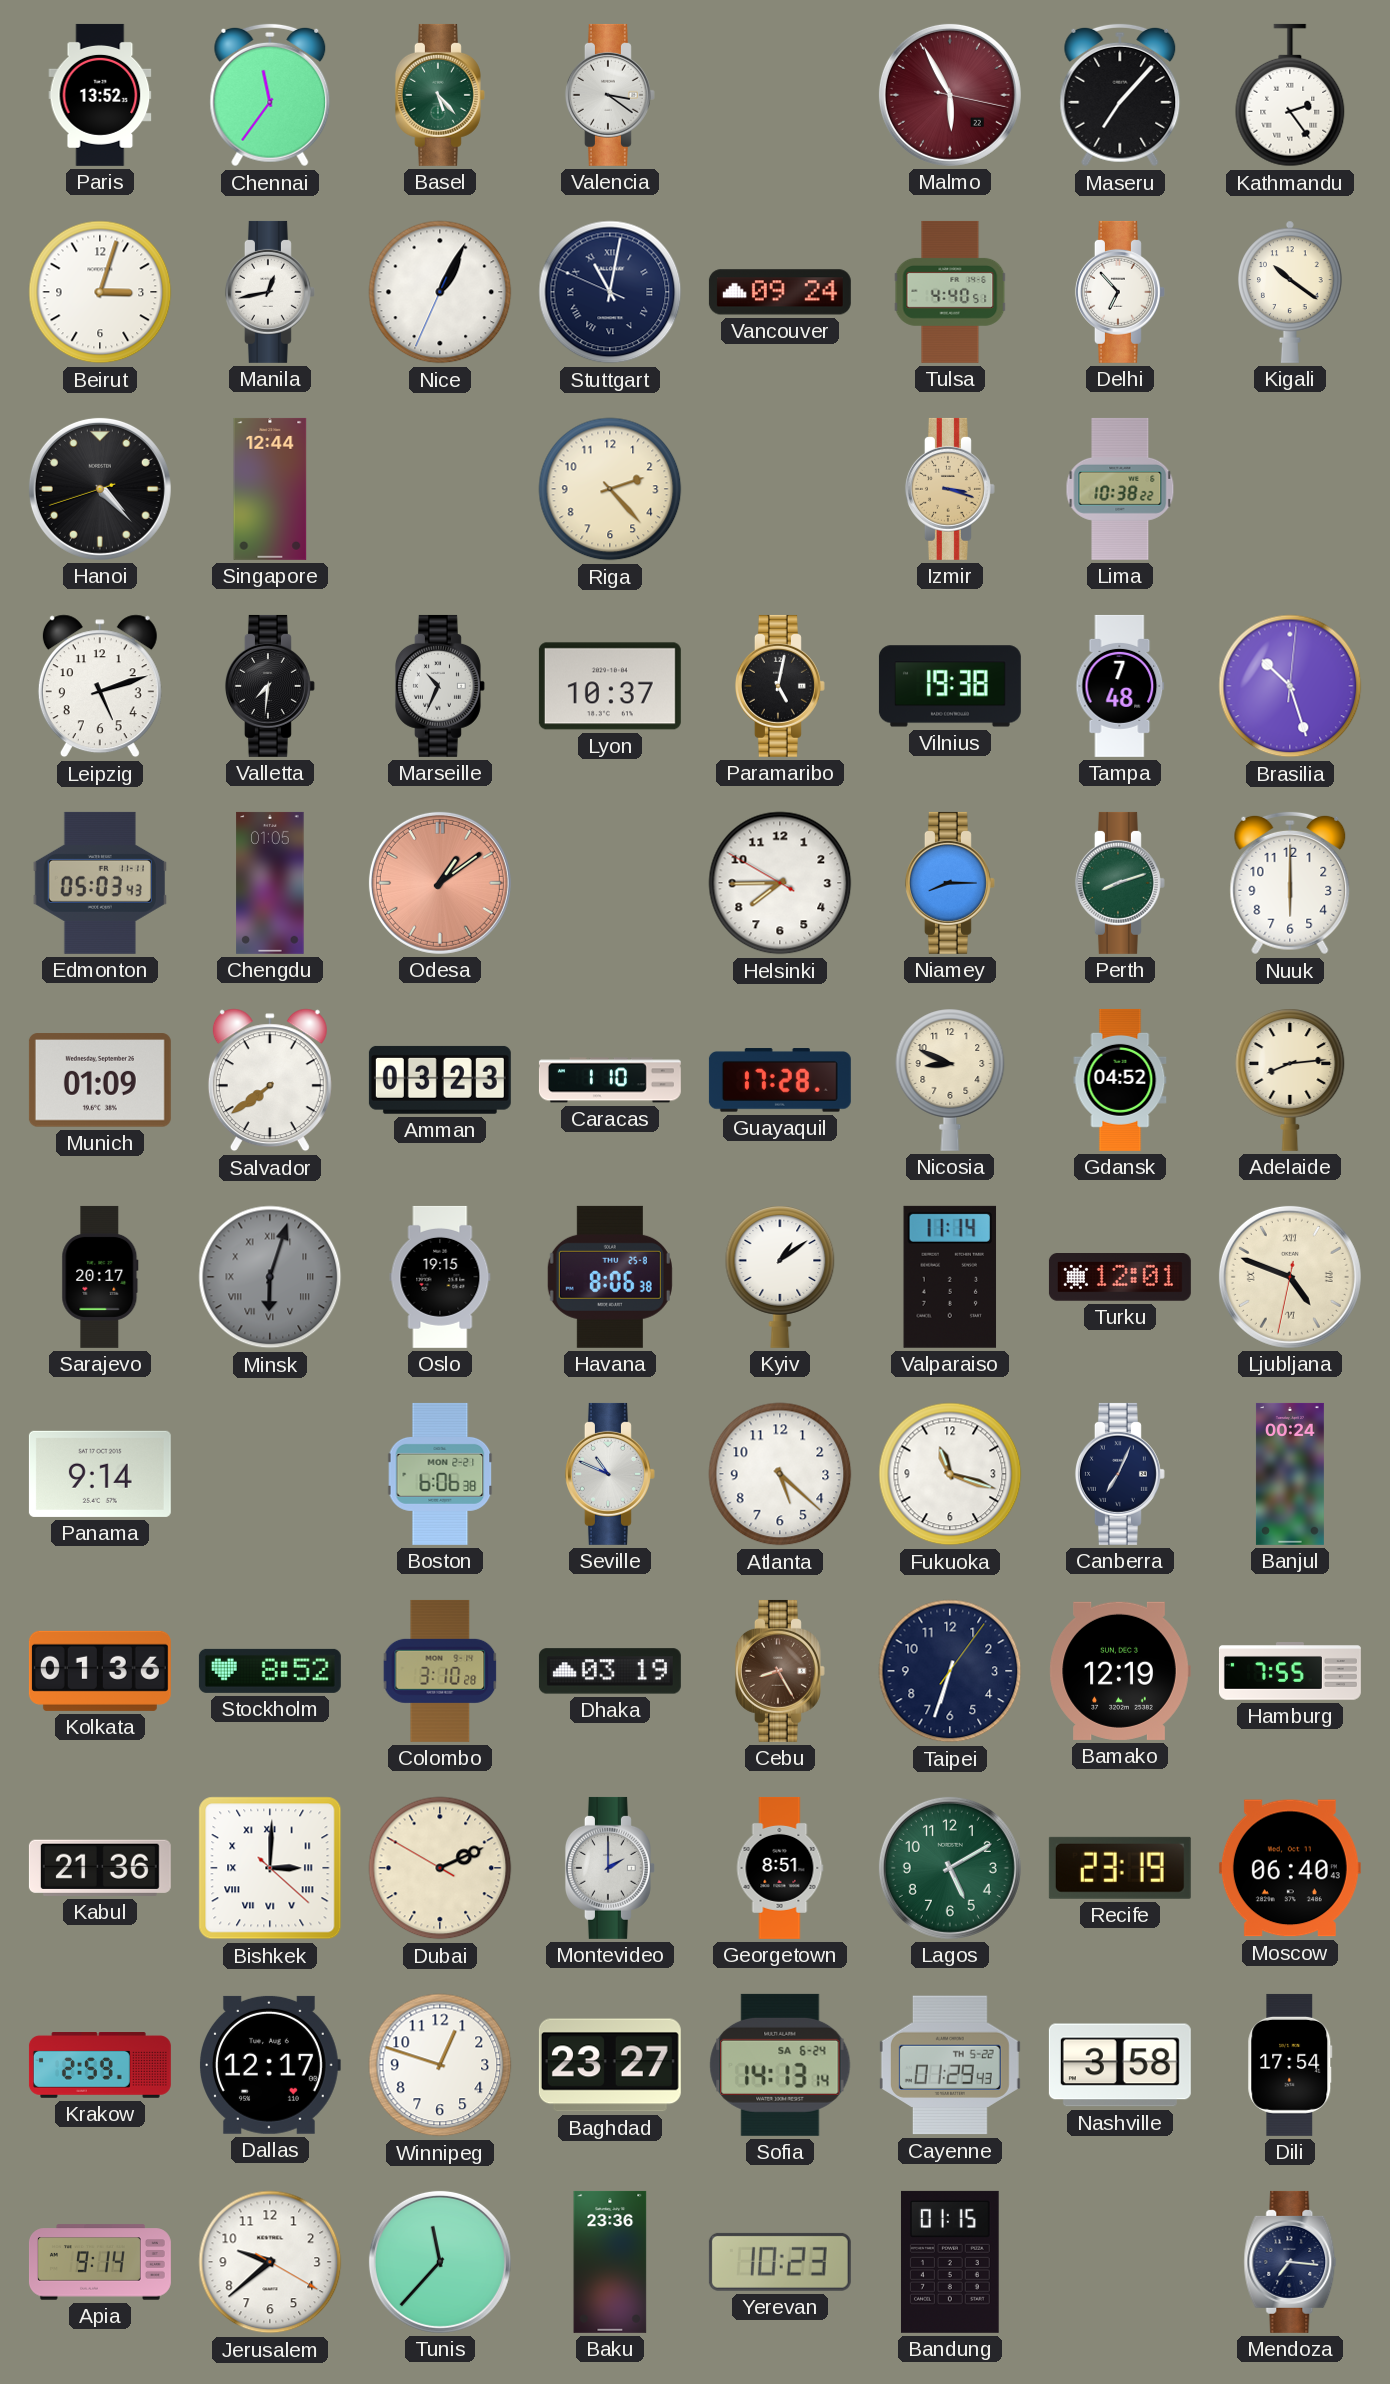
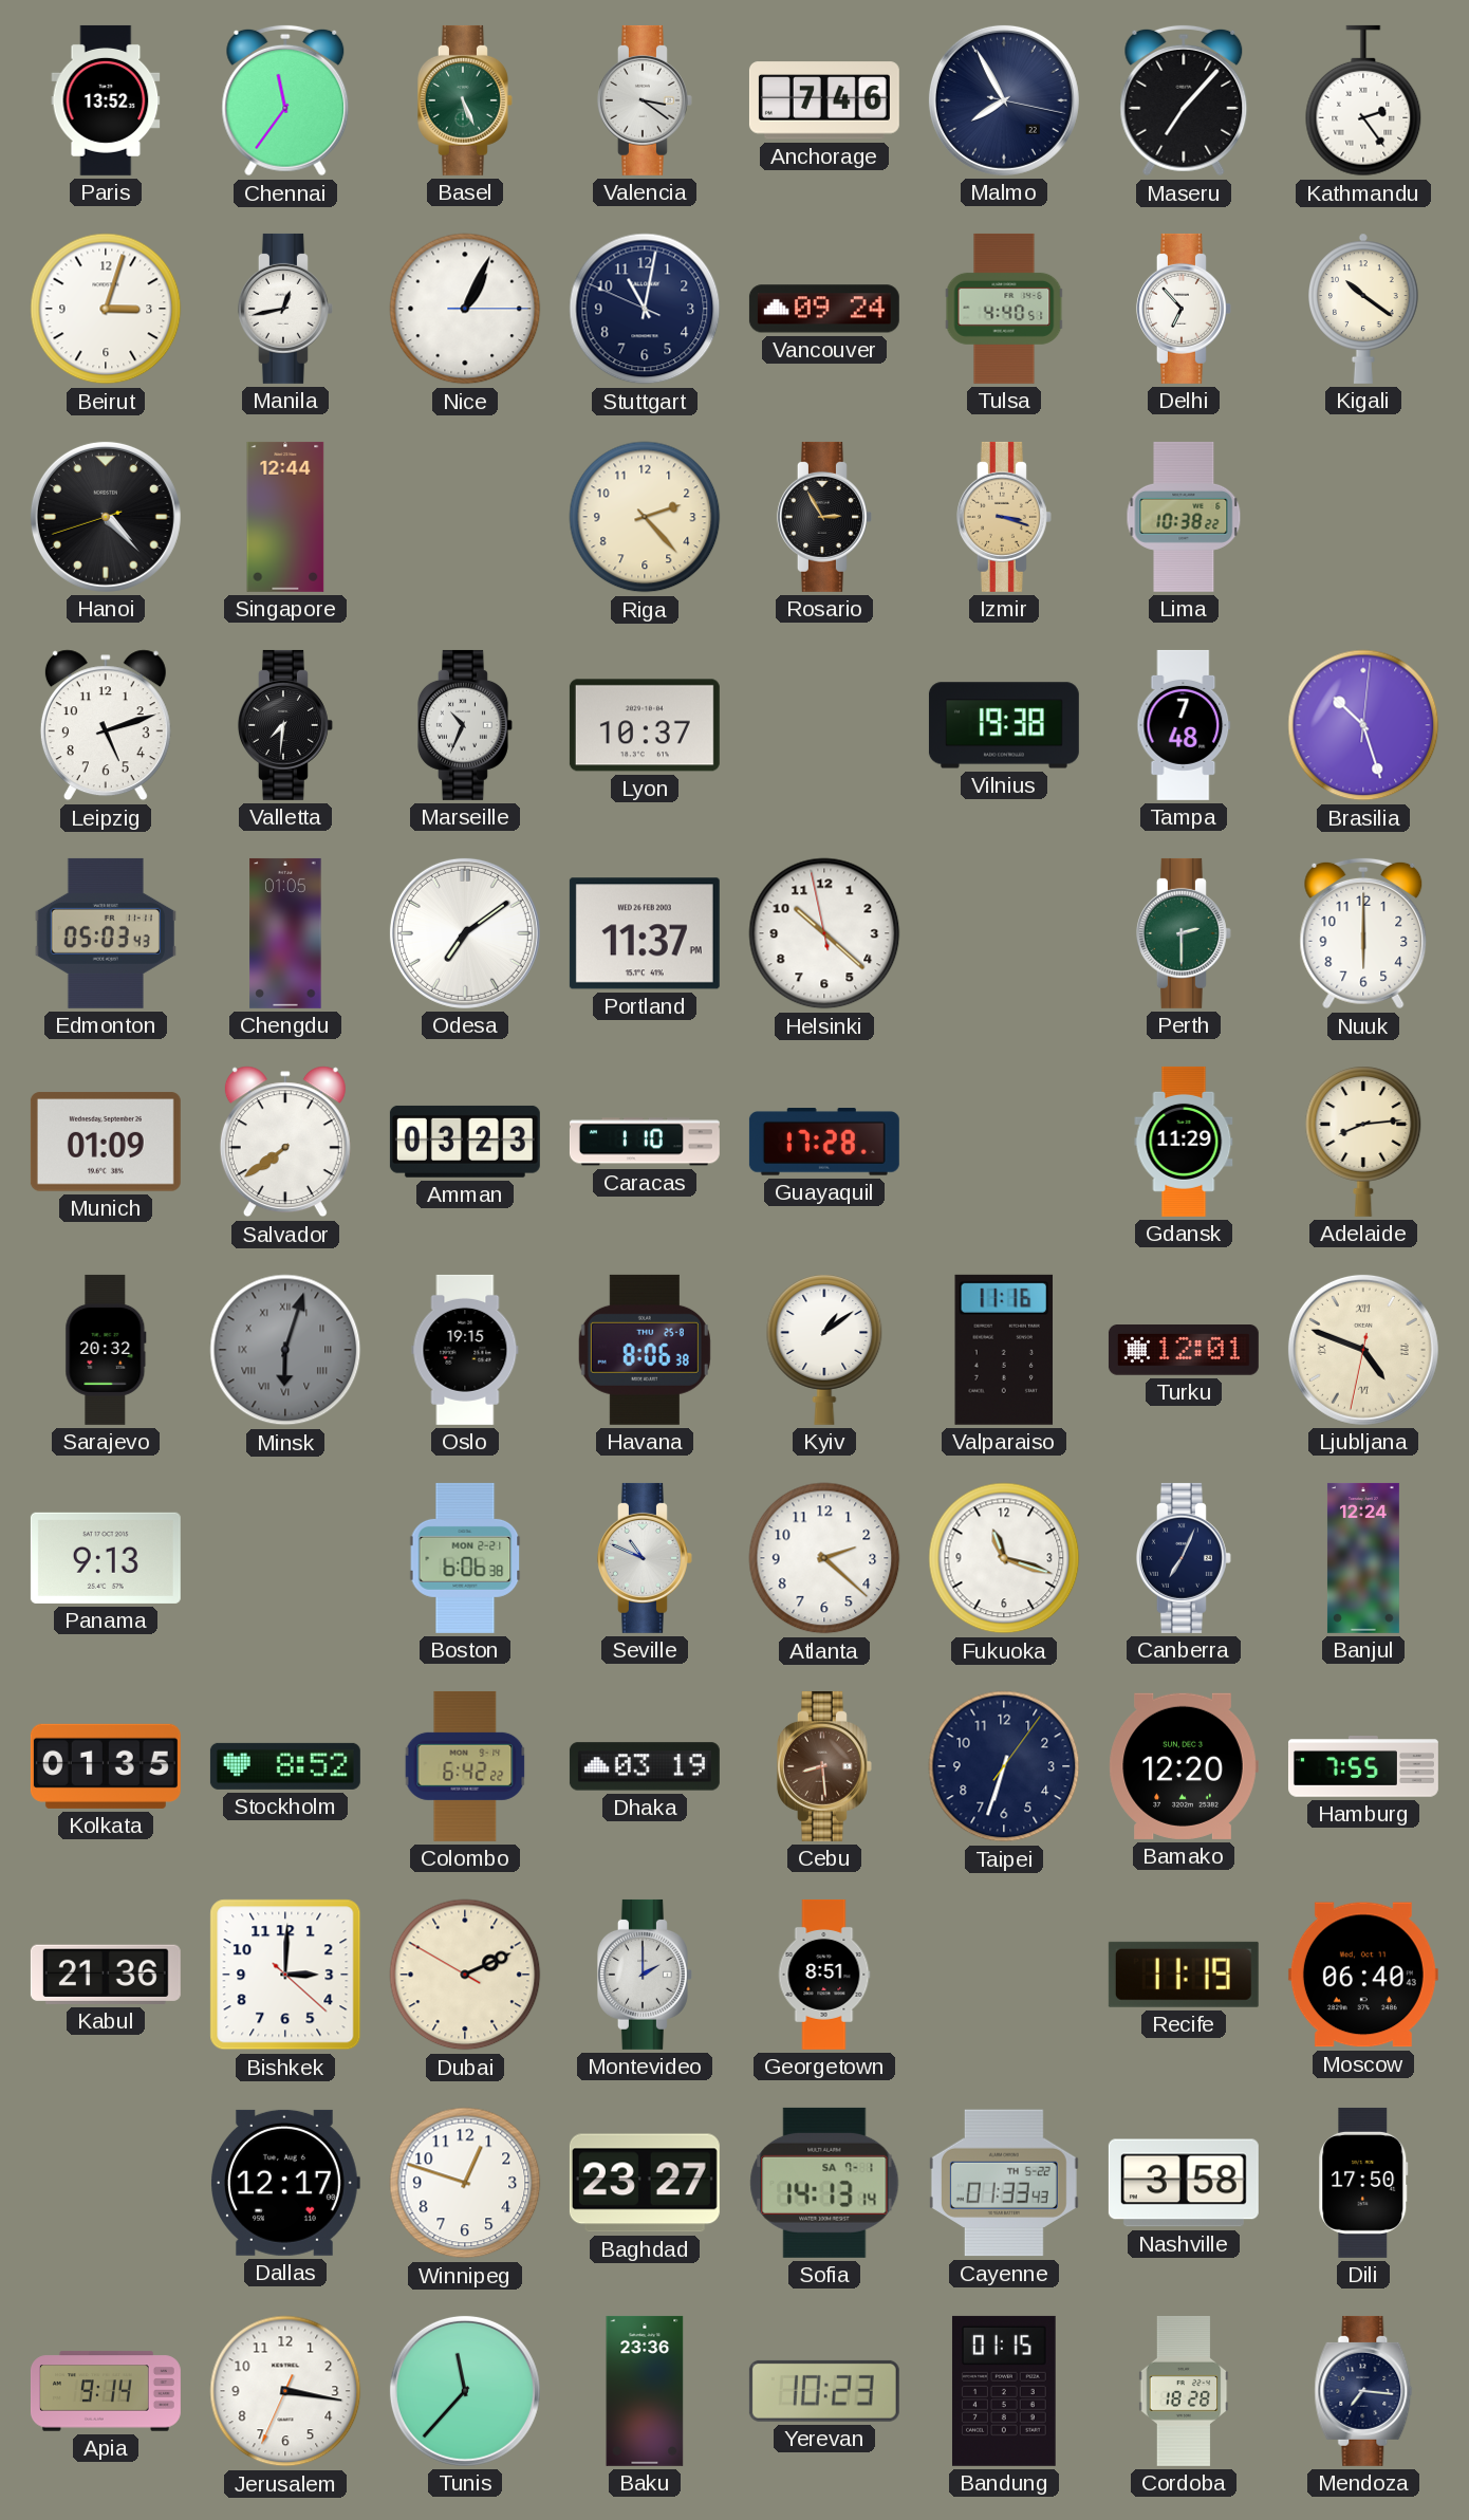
Basel: 5:23 -> 5:26 (465, 100)
Anchorage: none -> 7:46 (824, 100)
Malmo: 5:55 -> 7:55 (1004, 100)
Malmo dial: burgundy -> navy (1004, 100)
Nice: 1:04:34 -> 1:04:15 (465, 309)
Stuttgart numerals: Roman -> Arabic (645, 309)
Rosario: none -> 2:55 (824, 517)
Paramaribo: 5:02 -> none (780, 686)
Odesa: 1:09 -> 7:09 (465, 933)
Odesa dial: salmon -> white (465, 933)
Portland: none -> 11:37 (645, 933)
Helsinki: 7:44 -> 10:21 (824, 933)
Niamey: 8:15 -> none (950, 883)
Perth: 8:12 -> 2:30 (1184, 933)
Nicosia: 8:49 -> none (950, 1080)
Gdansk: 04:52 -> 11:29 (1184, 1142)
Sarajevo: 20:17 -> 20:32 (106, 1350)
Valparaiso: 11:14 -> 11:16 (1004, 1350)
Panama: 9:14 -> 9:13 (106, 1558)
Atlanta: 5:22 -> 2:22 (824, 1558)
Banjul: 00:24 -> 12:24 (1363, 1558)
Kolkata: 01:36 -> 01:35 (106, 1766)
Colombo: 3:10 -> 6:42 (465, 1766)
Cebu: 8:25 -> 8:29 (824, 1766)
Bamako: 12:19 -> 12:20 (1184, 1766)
Bishkek numerals: Roman -> Arabic (285, 1975)
Lagos: 5:10 -> none (950, 1868)
Recife: 23:19 -> 11:19 (1184, 1975)
Krakow: 2:59 -> none (100, 2066)
Sofia date: SA 6-24 -> SA 7-1 (824, 2183)
Cayenne: 01:29 -> 01:33 (1004, 2183)
Dili: 17:54 -> 17:50 (1363, 2183)
Jerusalem: 9:38 -> 3:16 (285, 2391)
Cordoba: none -> 18:28 (1184, 2391)
